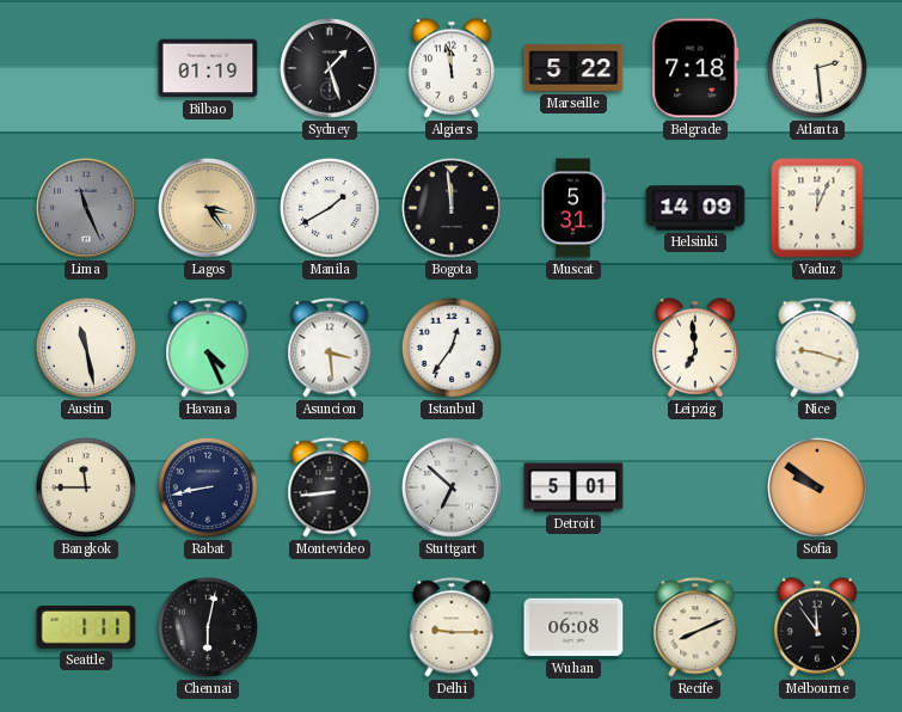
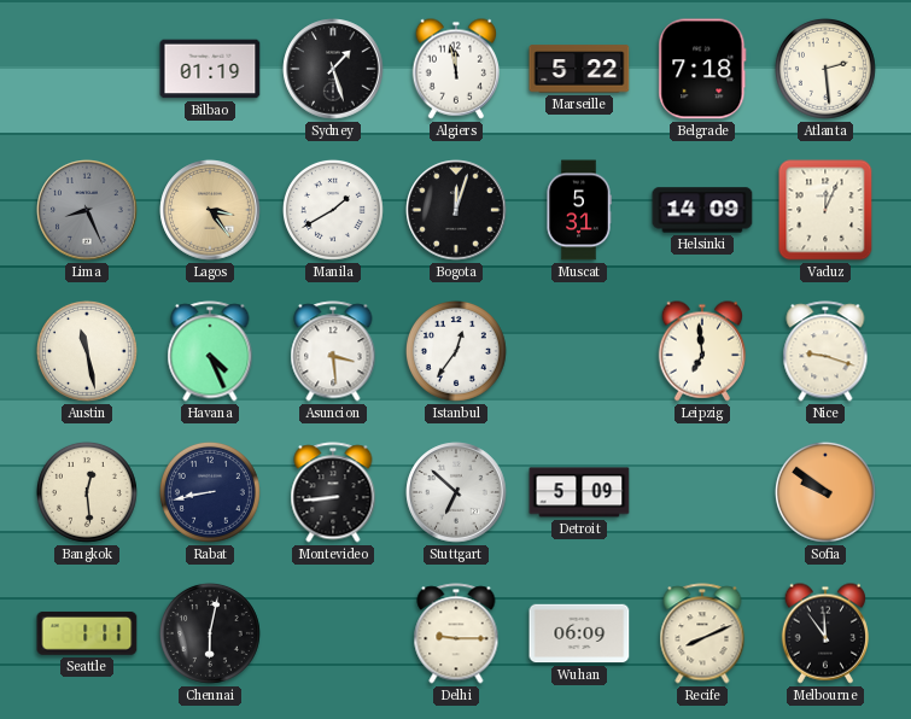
Lima: 11:26 -> 8:26 (87, 210)
Bogota: 11:59 -> 12:03 (456, 210)
Bangkok: 11:45 -> 12:29 (87, 492)
Detroit: 5:01 -> 5:09 (579, 492)
Wuhan: 06:08 -> 06:09 (579, 633)
